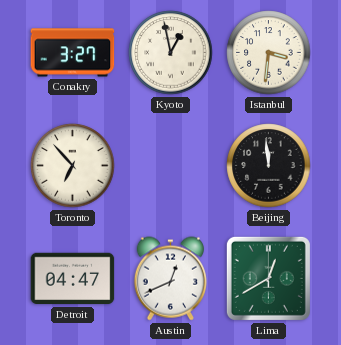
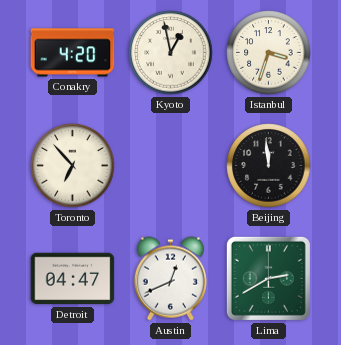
Conakry: 3:27 -> 4:20 (73, 53)
Istanbul: 3:31 -> 3:33 (269, 53)
Lima: 12:40 -> 2:40 (268, 278)
